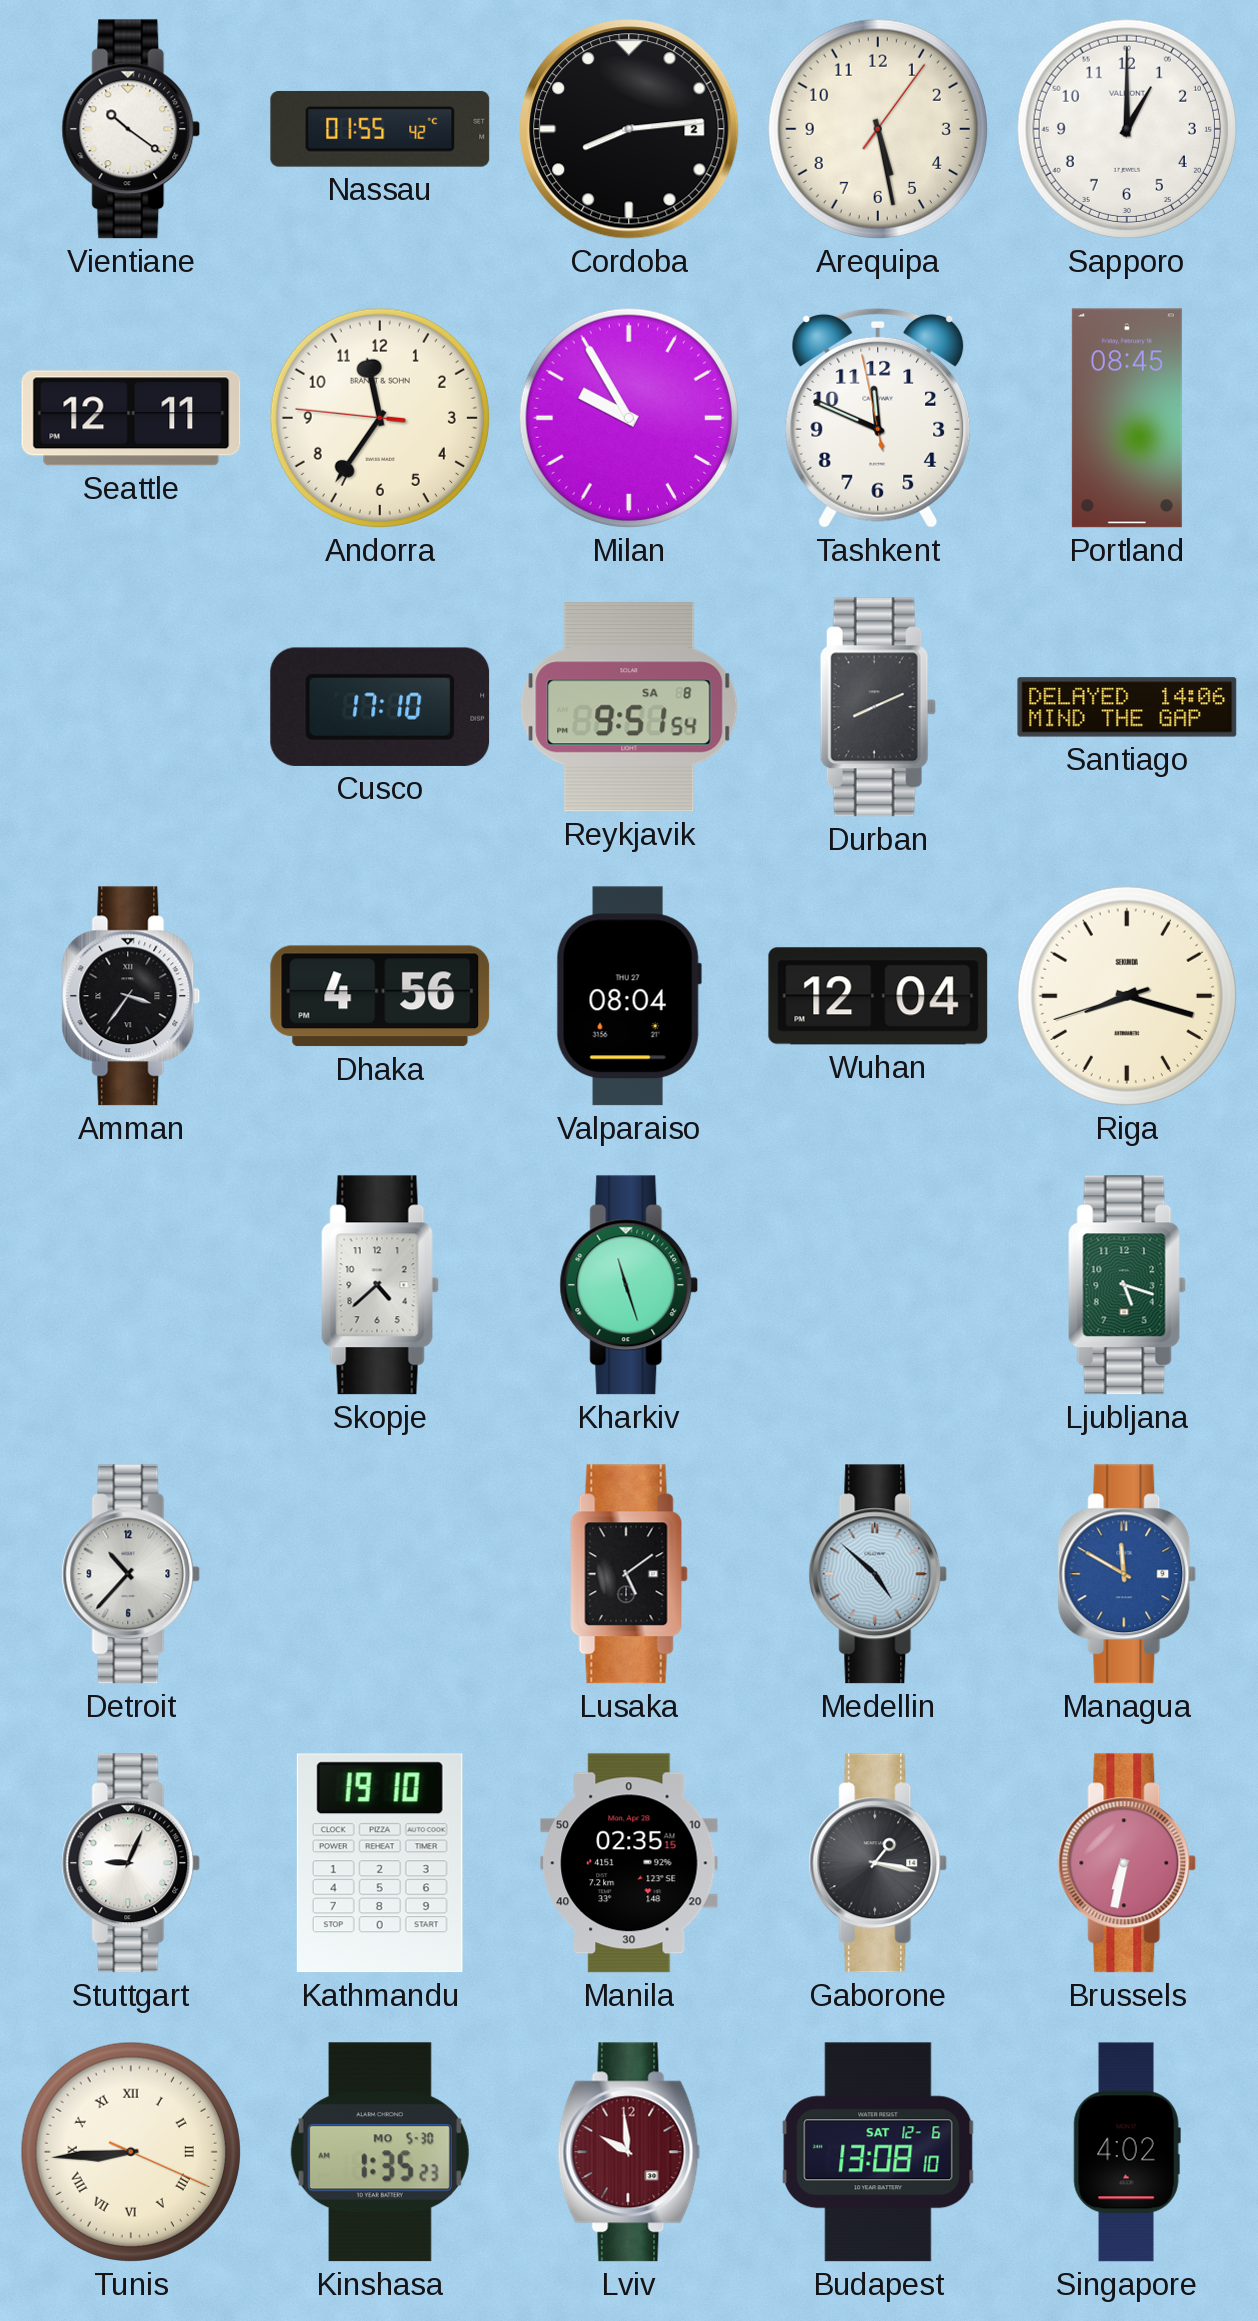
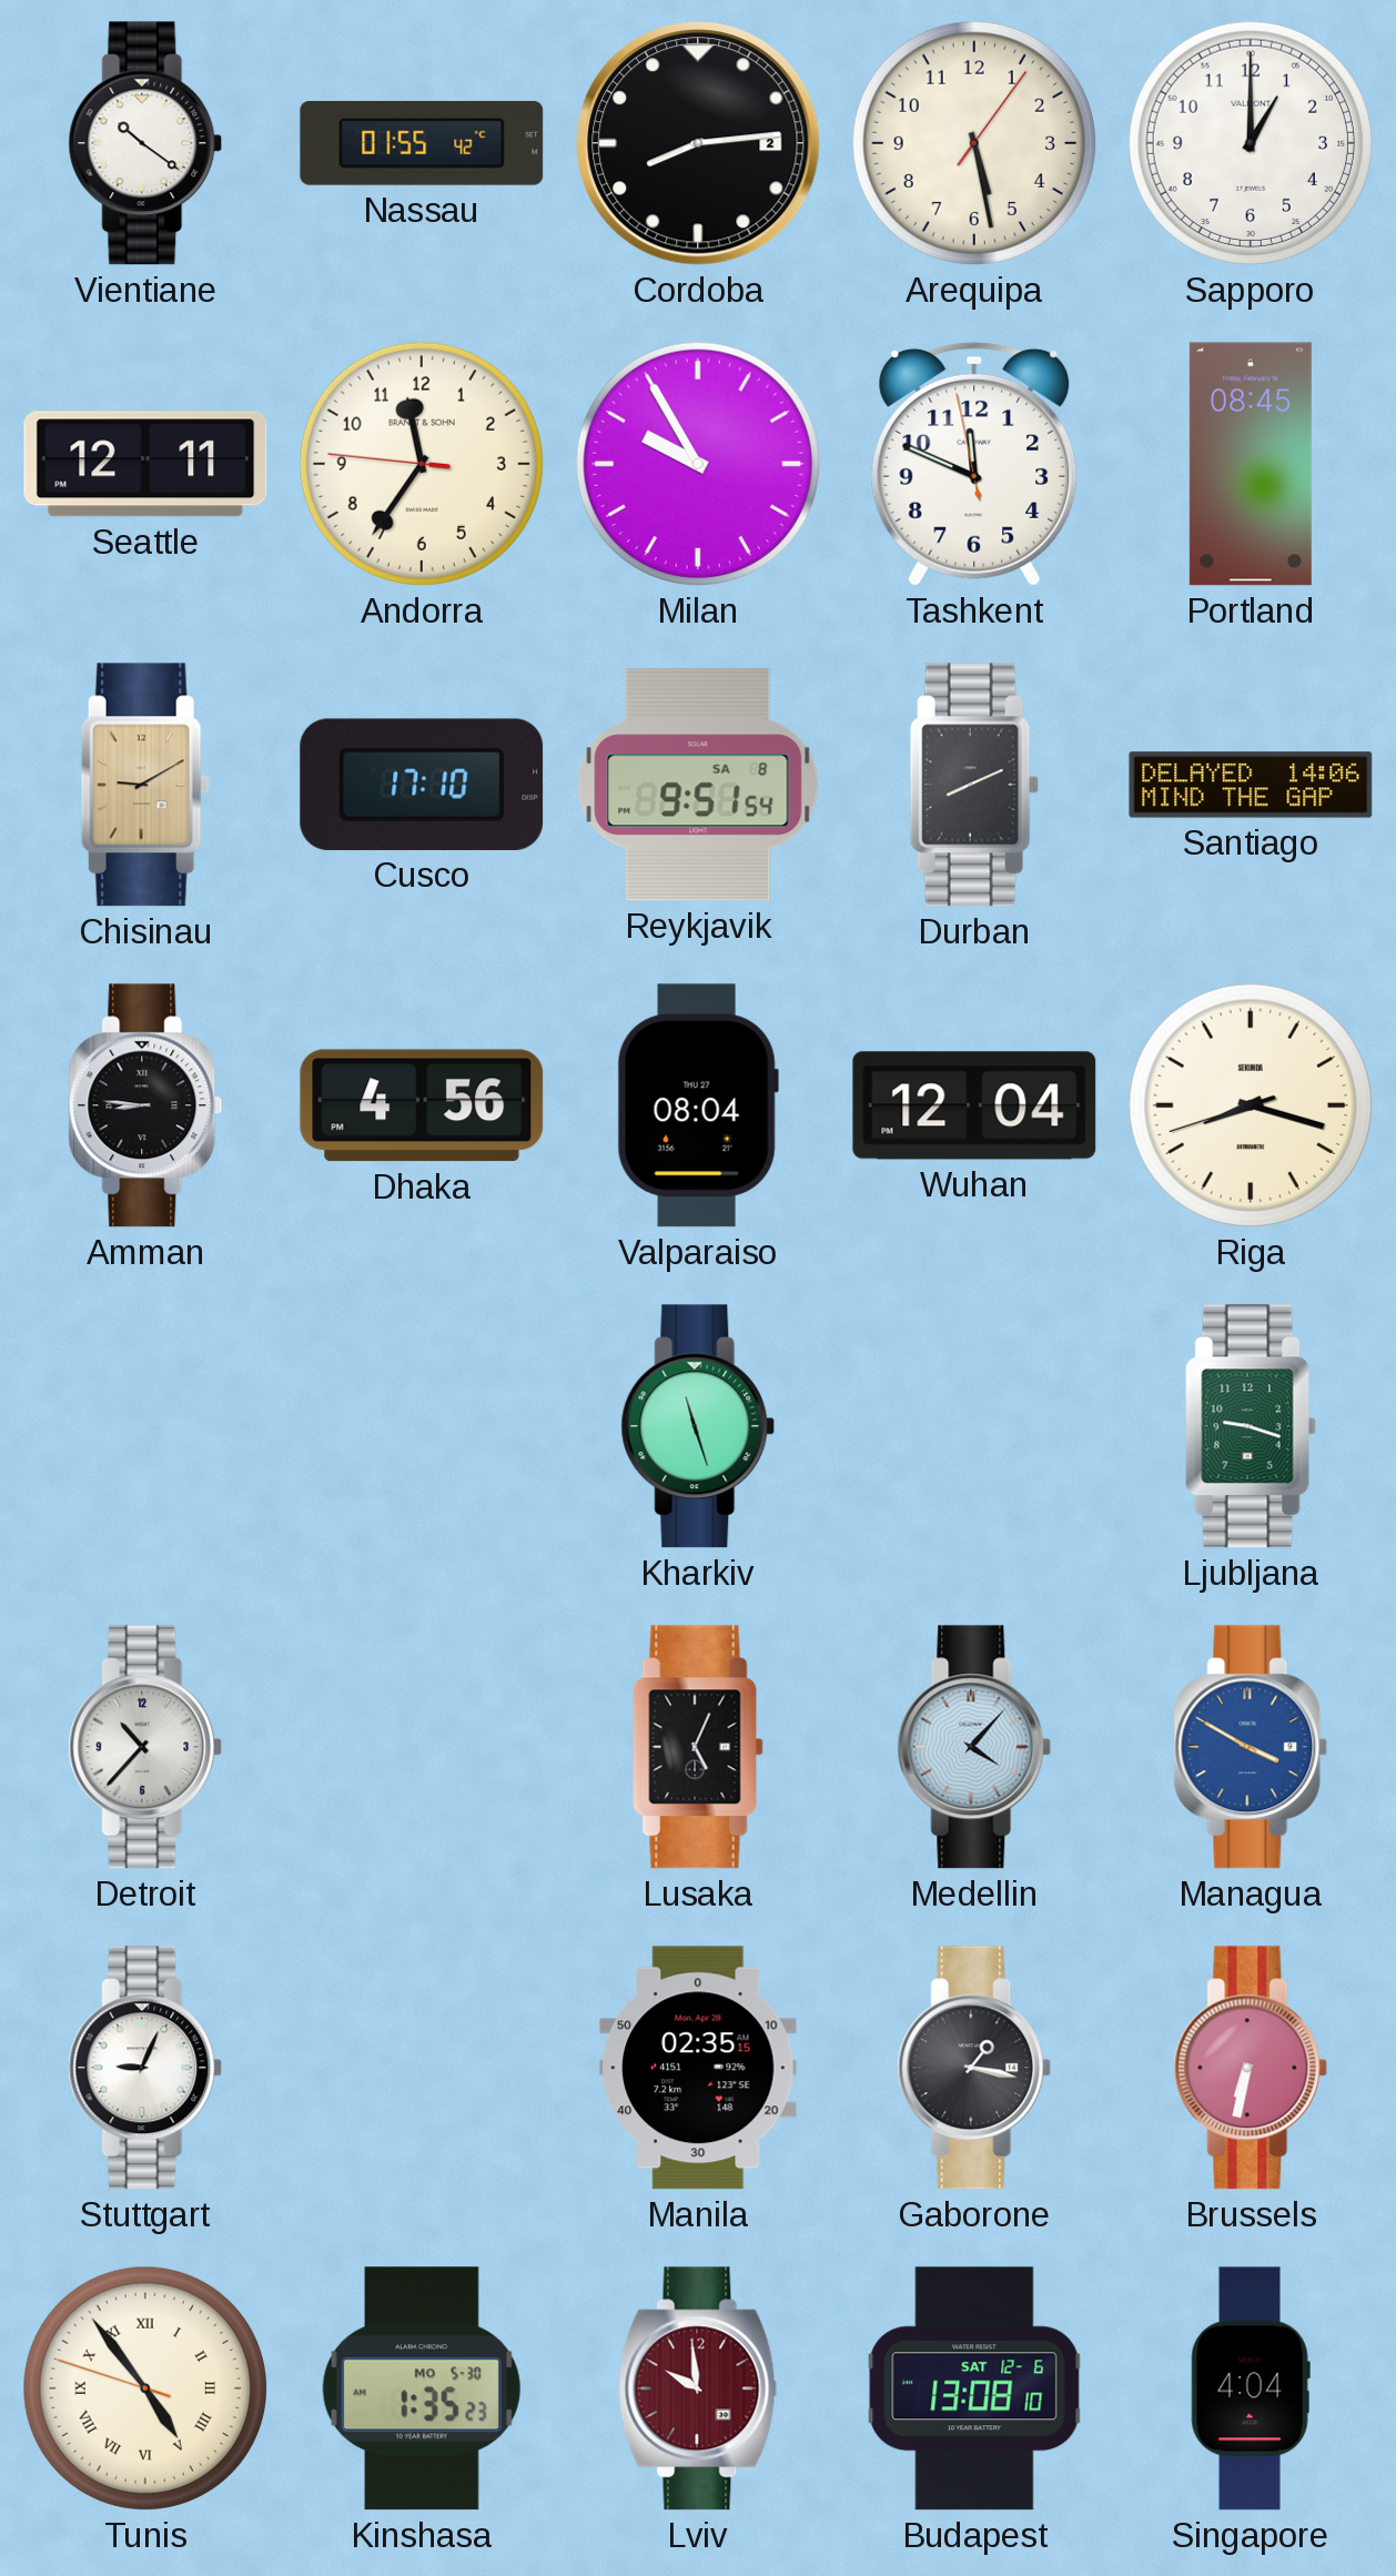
Chisinau: none -> 9:10 (145, 785)
Amman: 3:36 -> 8:46 (145, 1105)
Skopje: 4:38 -> none (380, 1285)
Ljubljana: 5:18 -> 9:18 (1251, 1426)
Lusaka: 5:09 -> 5:04 (698, 1747)
Medellin: 4:52 -> 4:07 (974, 1747)
Managua: 11:50 -> 3:50 (1251, 1747)
Kathmandu: 19:10 -> none (380, 1863)
Tunis: 8:44 -> 4:53 (145, 2388)
Singapore: 4:02 -> 4:04 (1251, 2388)
